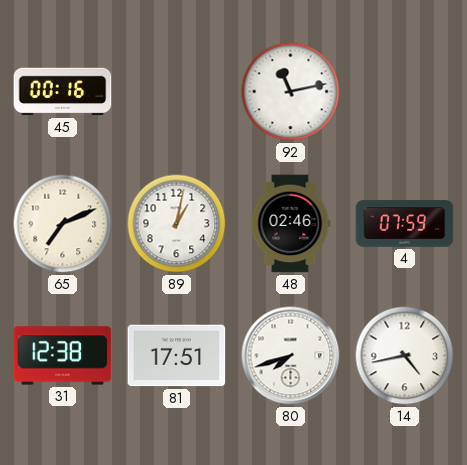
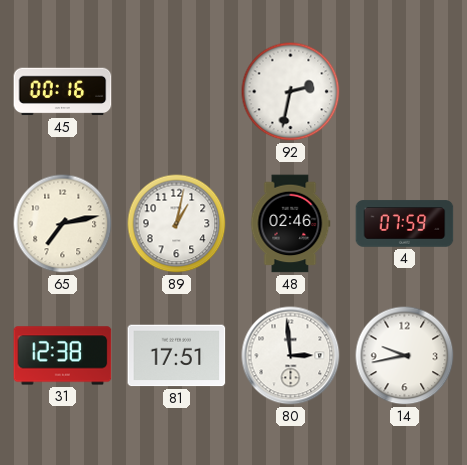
92: 11:13 -> 2:32 (291, 92)
65: 7:11 -> 7:13 (63, 224)
80: 7:42 -> 2:59 (291, 356)
14: 4:43 -> 9:43 (405, 356)
